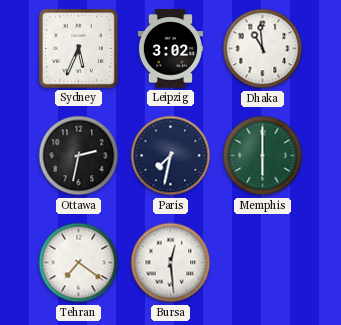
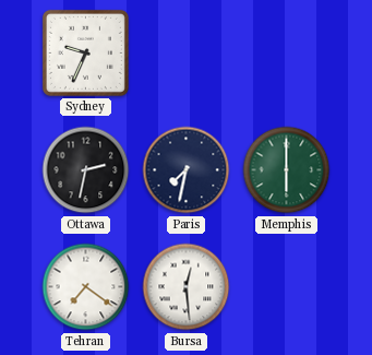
Sydney: 5:34 -> 9:34 (85, 52)
Leipzig: 3:02 -> none (170, 49)
Dhaka: 10:59 -> none (263, 49)
